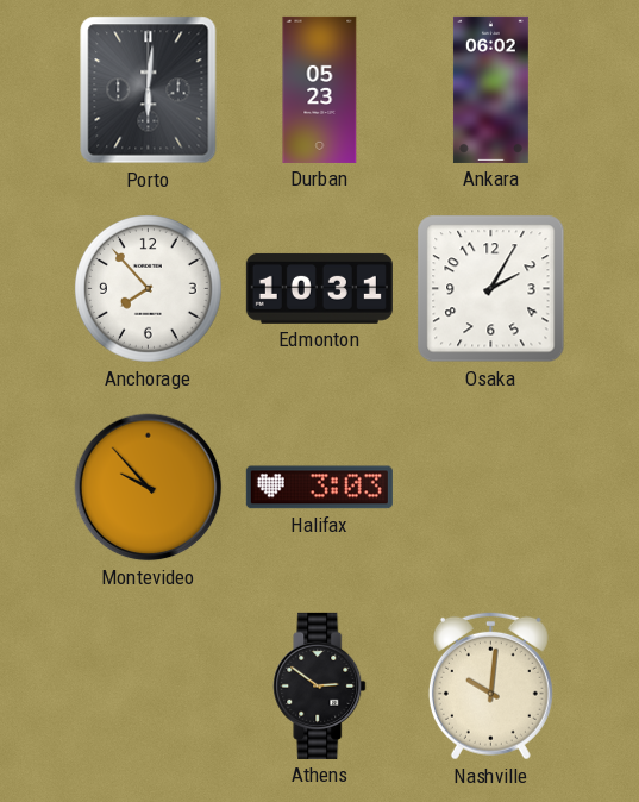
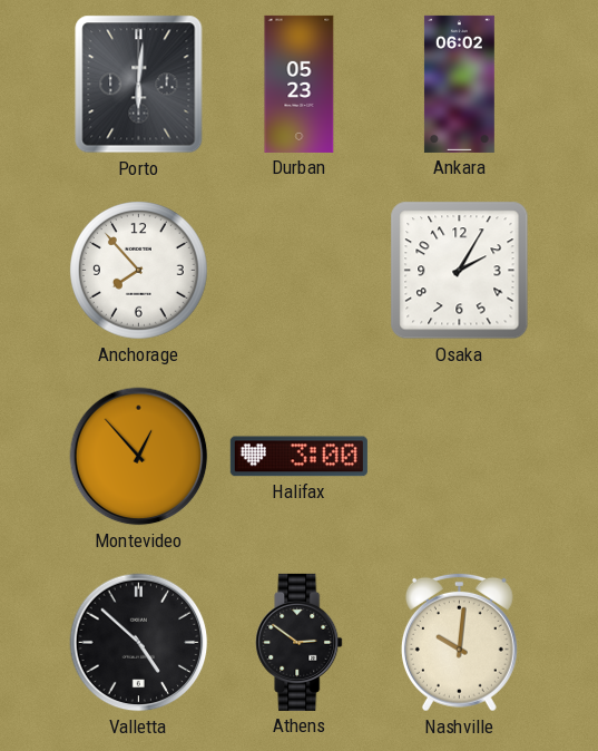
Edmonton: 10:31 -> none (319, 288)
Montevideo: 9:53 -> 12:53 (139, 457)
Halifax: 3:03 -> 3:00 (298, 457)
Valletta: none -> 4:52 (139, 643)
